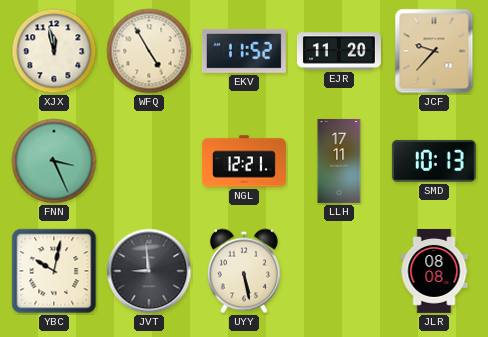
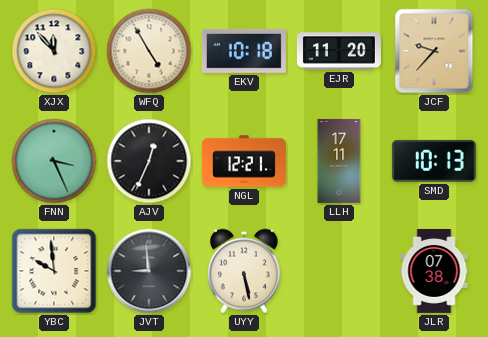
XJX: 11:58 -> 11:53 (54, 51)
EKV: 11:52 -> 10:18 (244, 51)
AJV: none -> 12:34 (149, 161)
YBC: 10:02 -> 9:59 (54, 271)
JLR: 08:08 -> 07:38 (434, 271)
